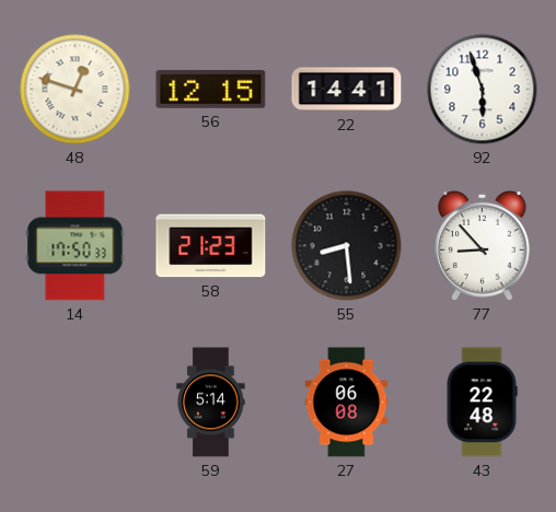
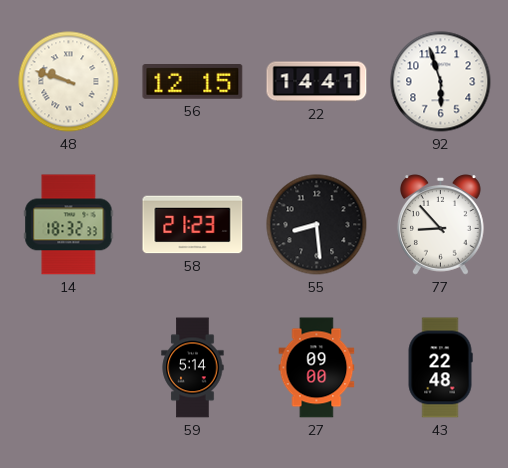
48: 12:48 -> 9:48 (69, 82)
14: 17:50 -> 18:32 (69, 225)
27: 06:08 -> 09:00 (317, 368)
